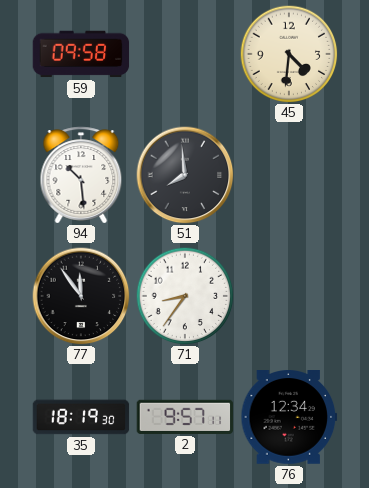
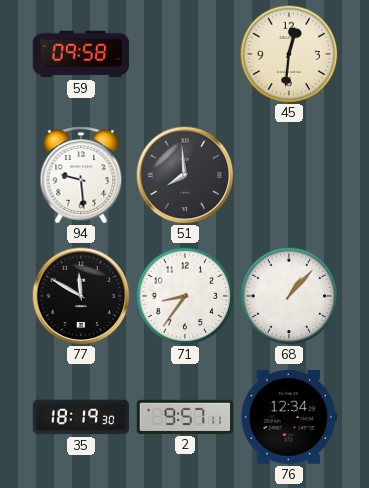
45: 4:31 -> 12:31 (289, 54)
94: 10:29 -> 9:29 (81, 175)
77: 11:54 -> 11:50 (81, 296)
68: none -> 1:07 (289, 296)
